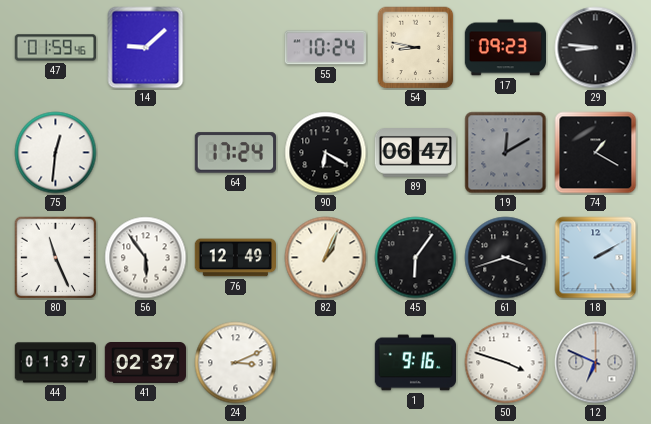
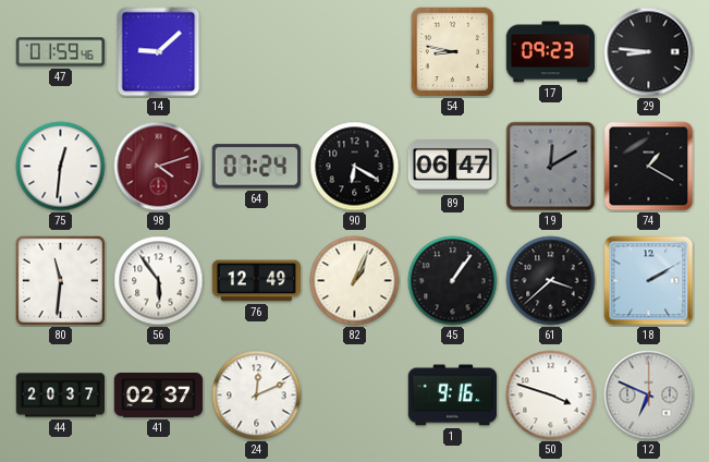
55: 10:24 -> none (325, 48)
98: none -> 4:12 (159, 167)
64: 17:24 -> 07:24 (256, 167)
80: 11:26 -> 11:31 (61, 281)
45: 6:06 -> 1:06 (453, 281)
61: 3:42 -> 3:38 (551, 281)
44: 01:37 -> 20:37 (61, 396)
24: 3:11 -> 12:11 (257, 396)
